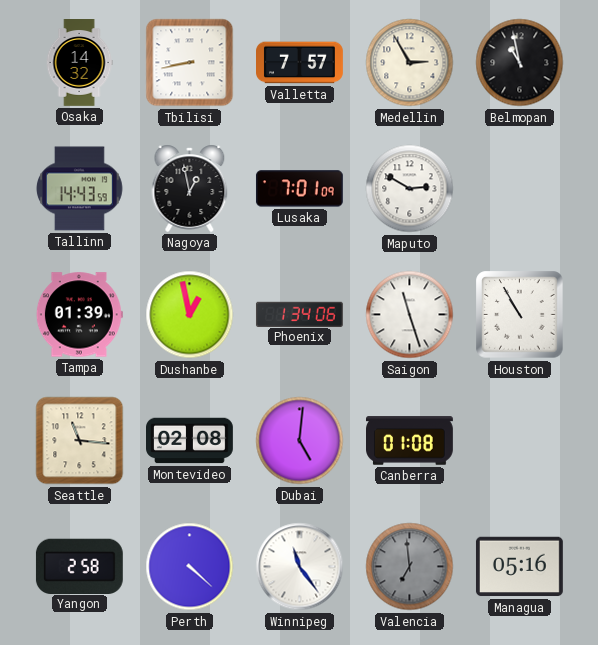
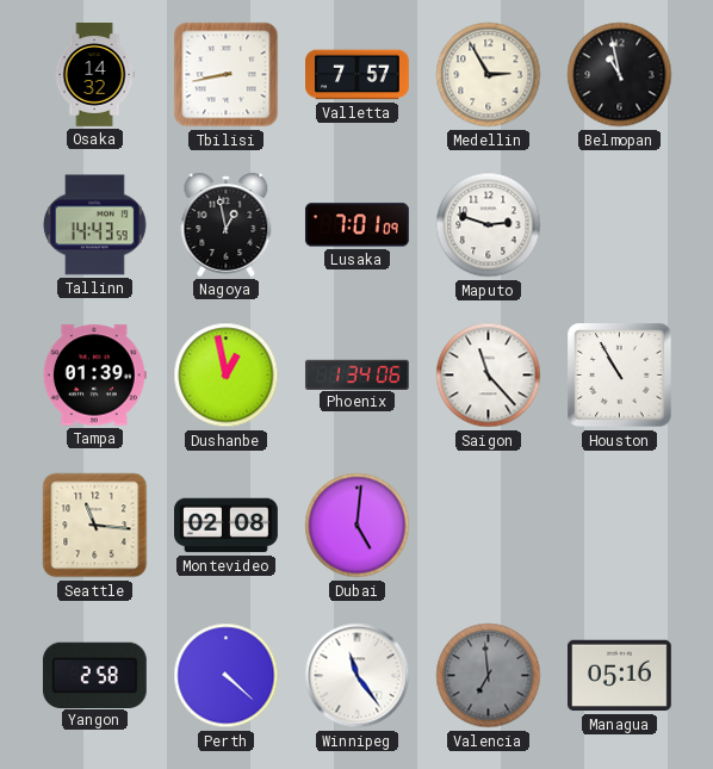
Maputo: 2:50 -> 2:48 (489, 225)
Saigon: 11:27 -> 11:23 (489, 376)
Canberra: 01:08 -> none (410, 441)
